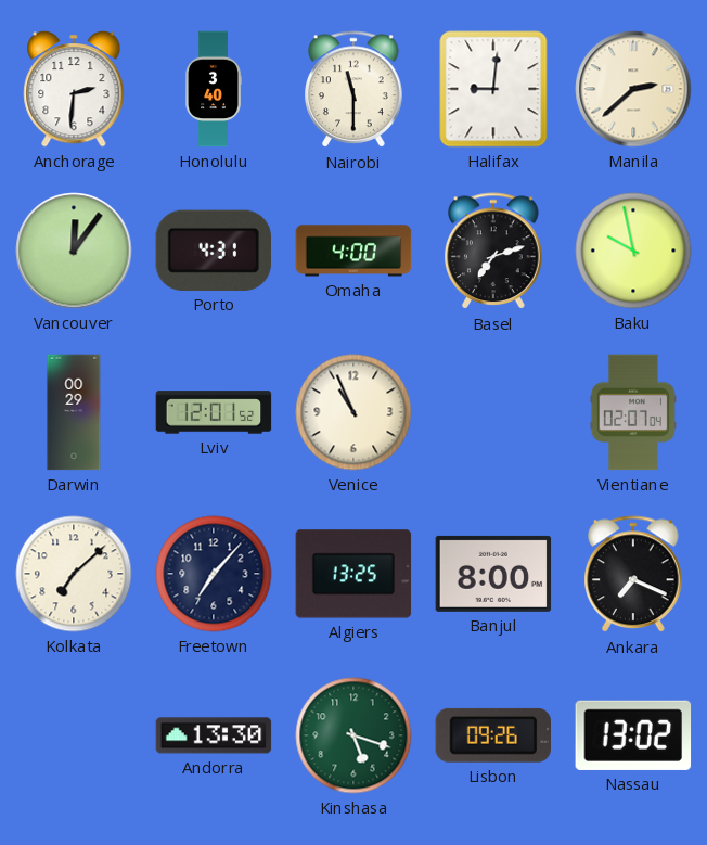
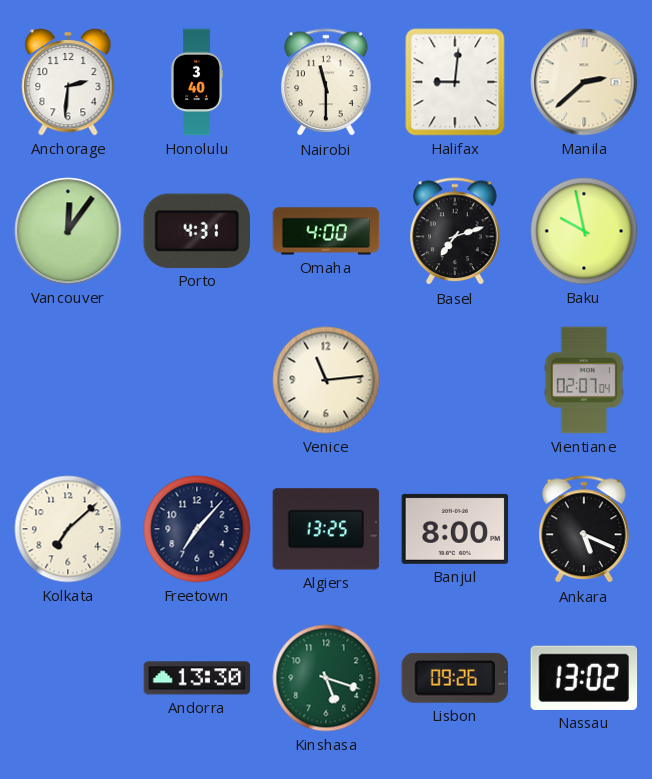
Darwin: 00:29 -> none (74, 412)
Lviv: 12:01 -> none (214, 412)
Venice: 10:56 -> 11:14 (326, 380)
Ankara: 7:19 -> 5:19 (584, 530)
